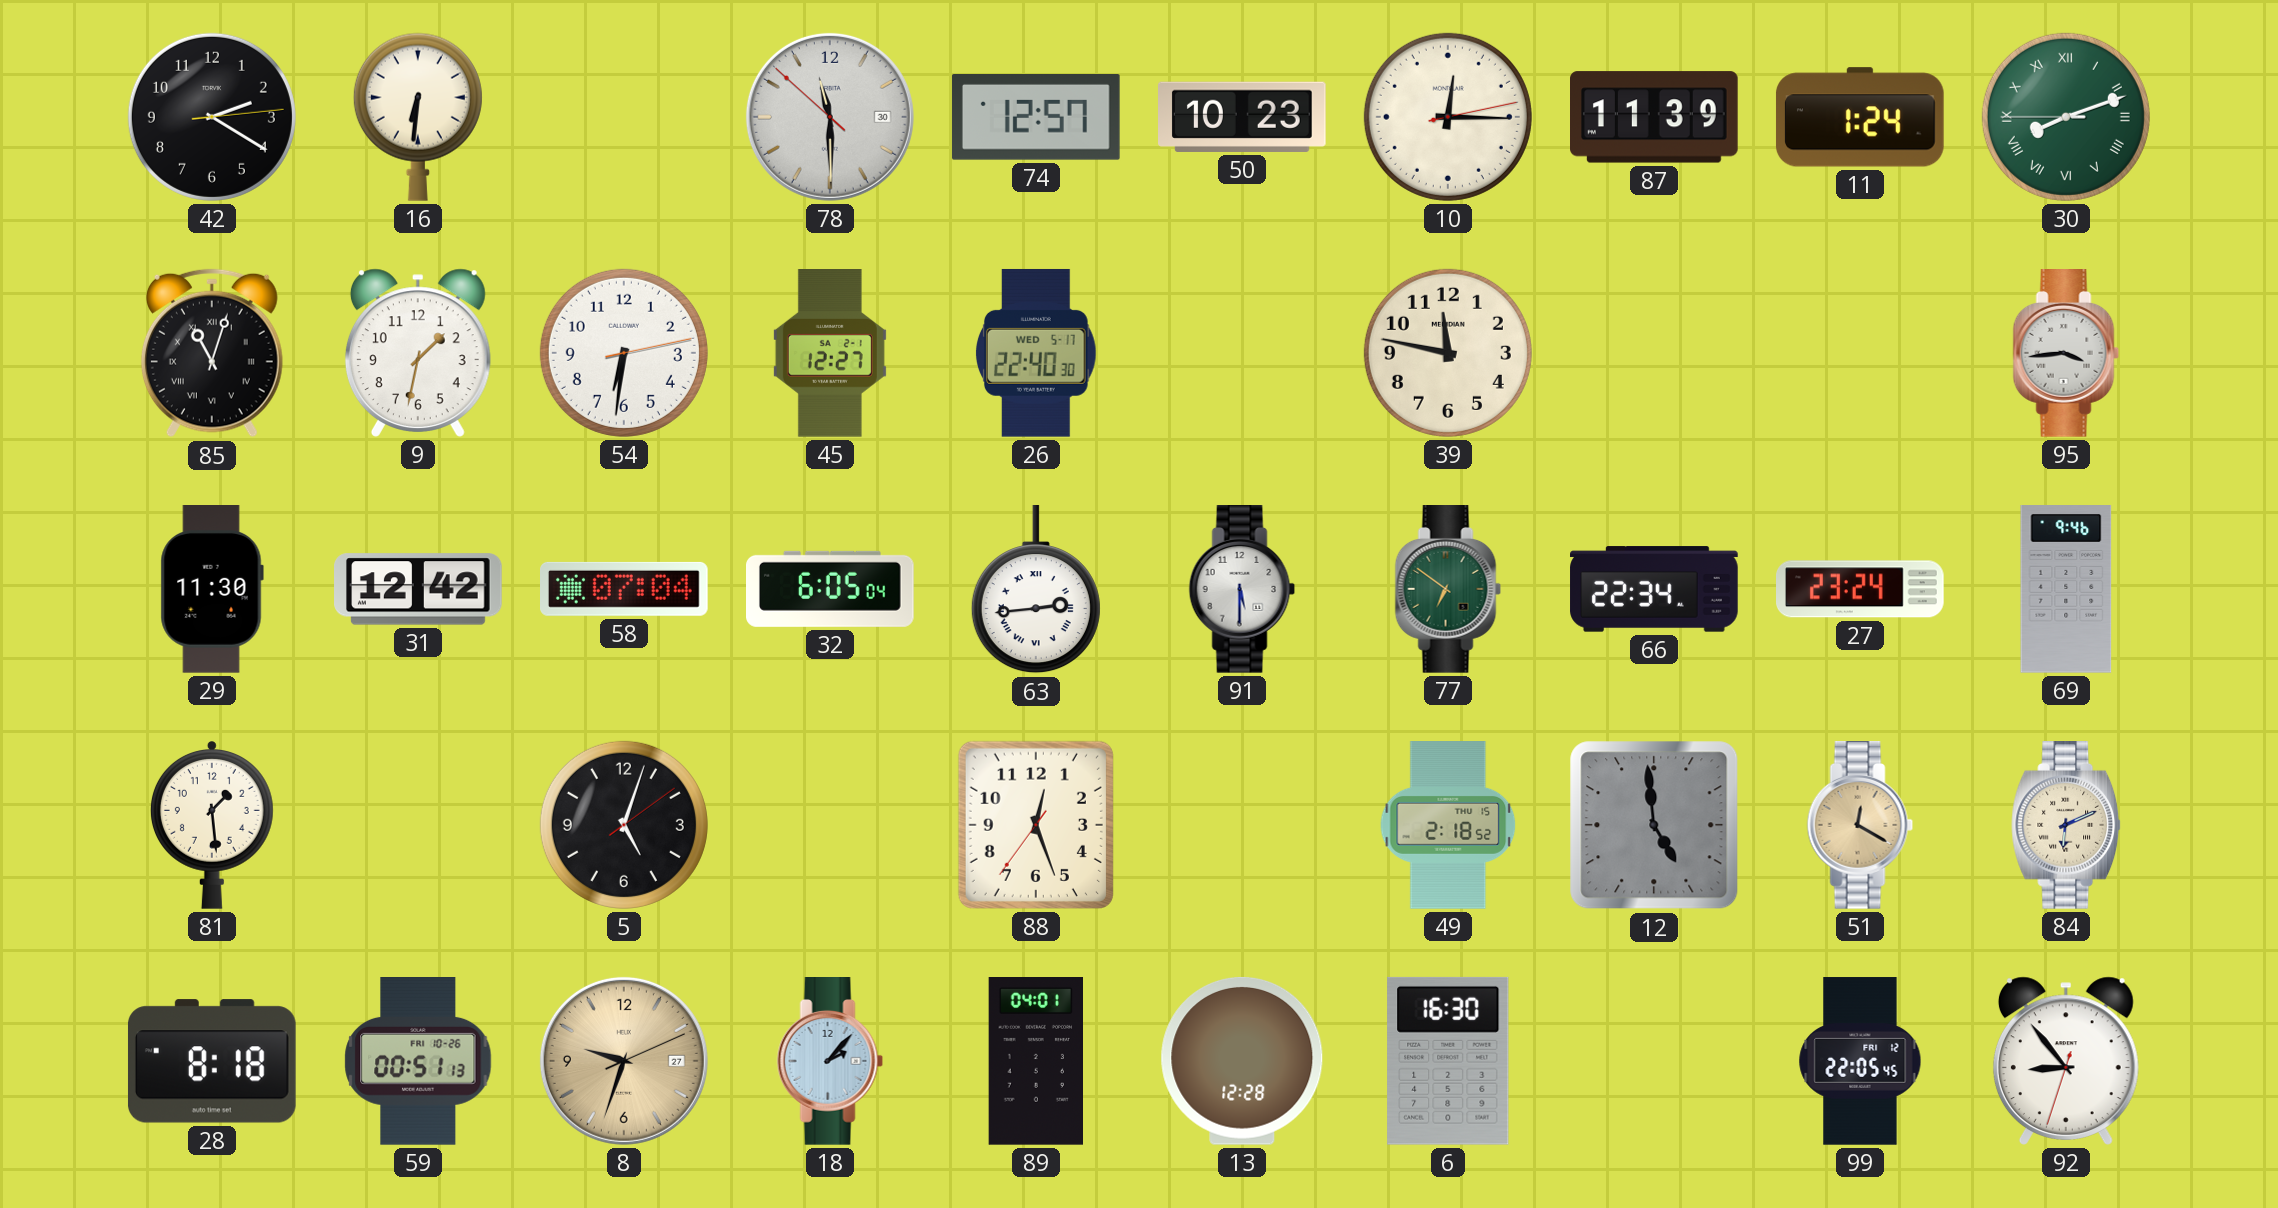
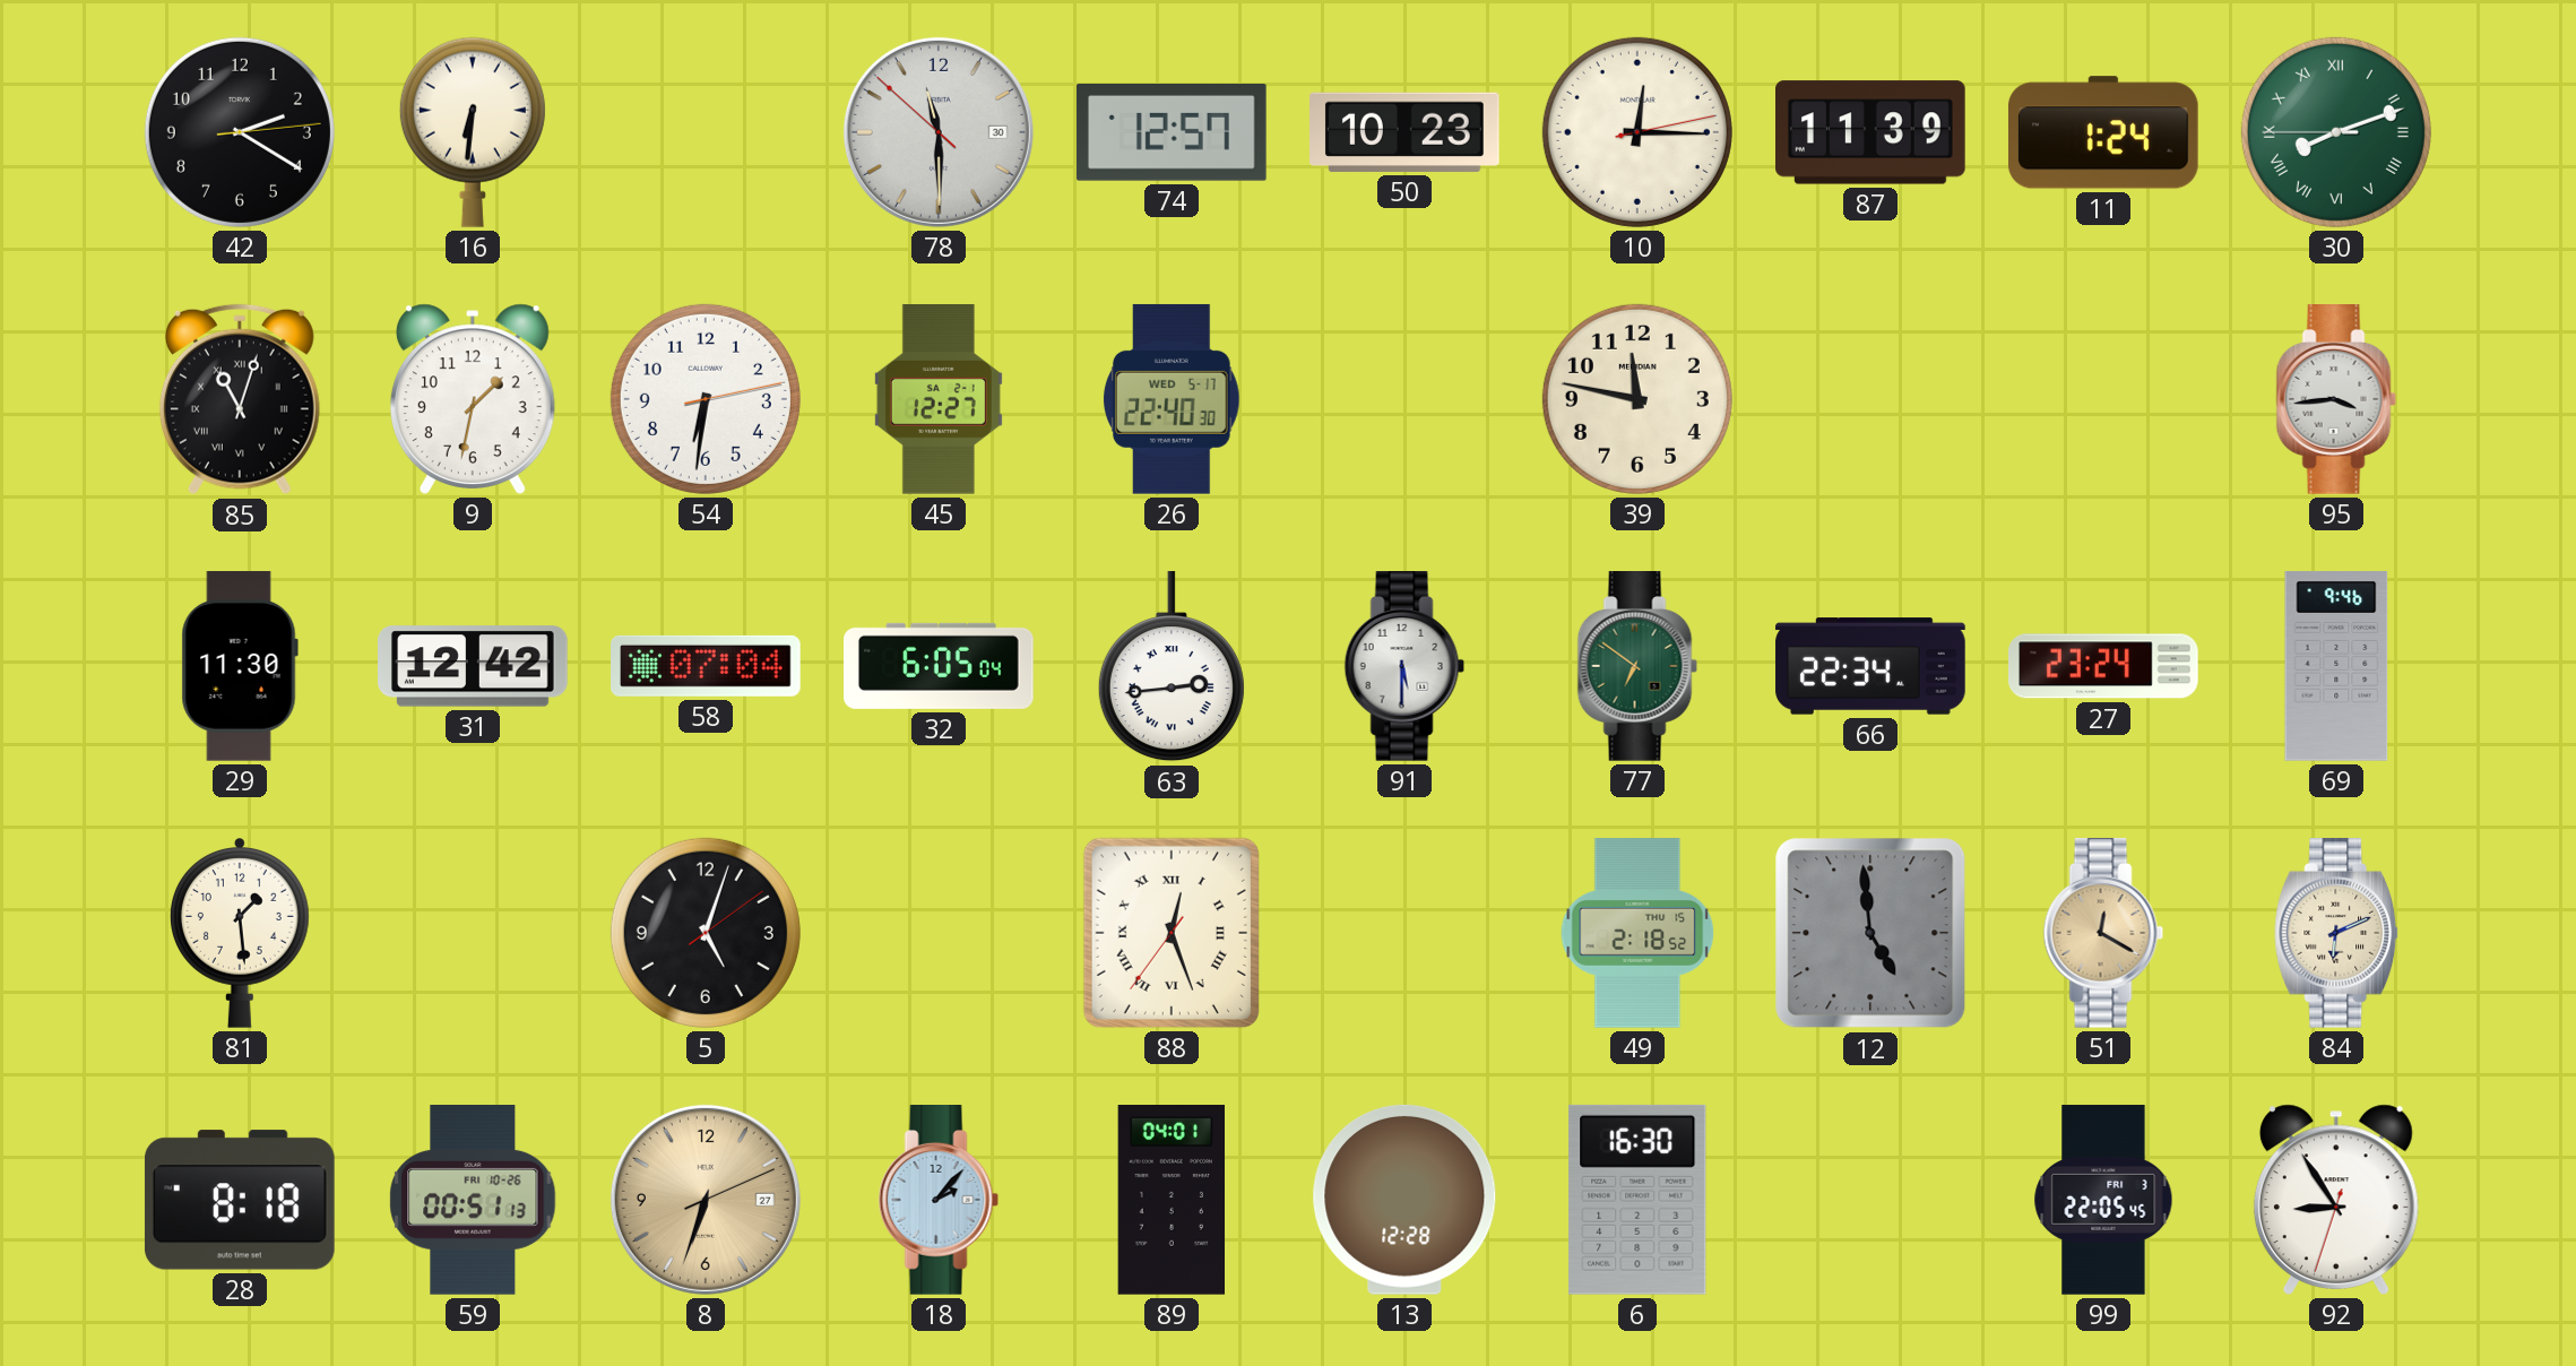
88 numerals: Arabic -> Roman (1172, 933)
8: 9:33 -> 6:33 (706, 1200)
99 date: FRI 12 -> FRI 3 (2103, 1200)
92: 8:53 -> 8:54 (2336, 1200)
